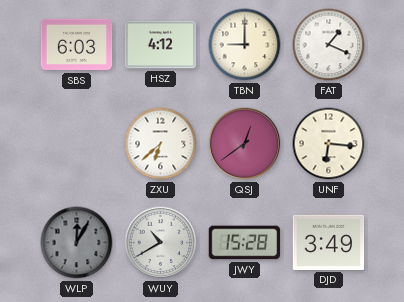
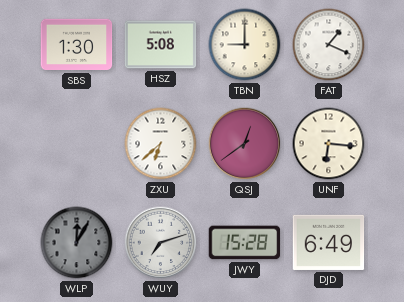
SBS: 6:03 -> 1:30 (77, 45)
HSZ: 4:12 -> 5:08 (161, 45)
WUY: 10:40 -> 7:12 (161, 243)
DJD: 3:49 -> 6:49 (329, 242)
